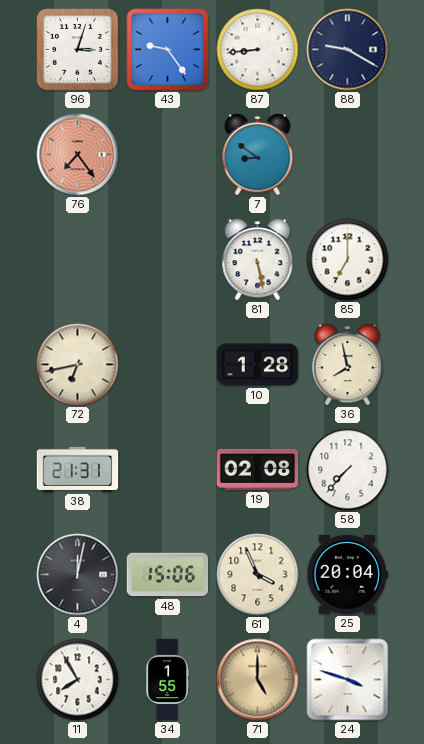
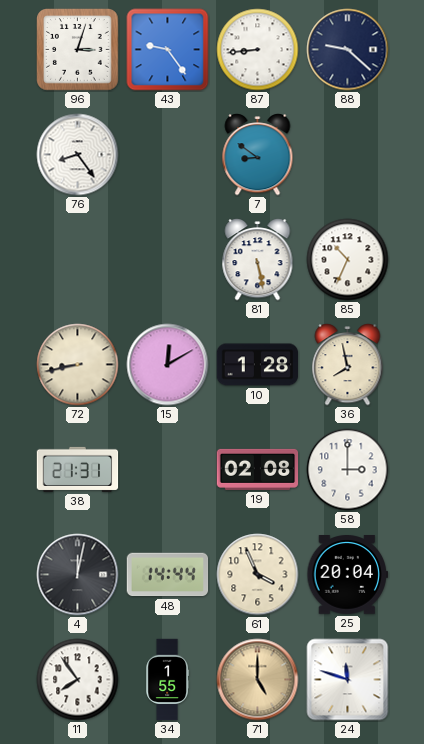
88: 9:20 -> 9:22 (348, 50)
76: 7:24 -> 8:24 (78, 155)
76 dial: salmon -> white (78, 155)
85: 7:00 -> 10:34 (348, 260)
72: 6:43 -> 8:43 (78, 365)
15: none -> 12:10 (168, 365)
58: 7:37 -> 3:00 (348, 470)
48: 15:06 -> 14:44 (168, 575)
11: 7:55 -> 7:54 (78, 680)
24: 3:48 -> 11:48 (348, 680)
